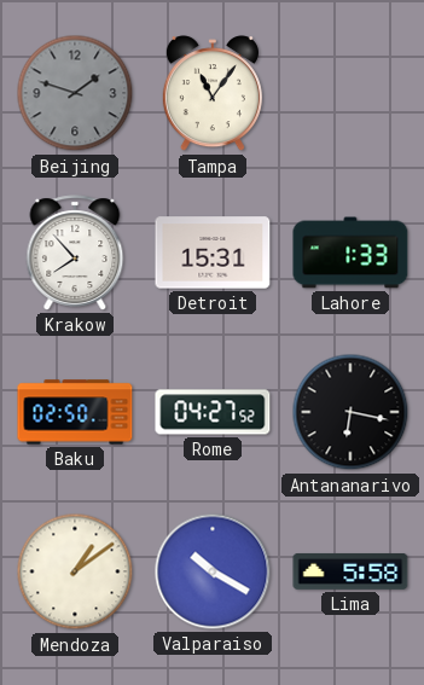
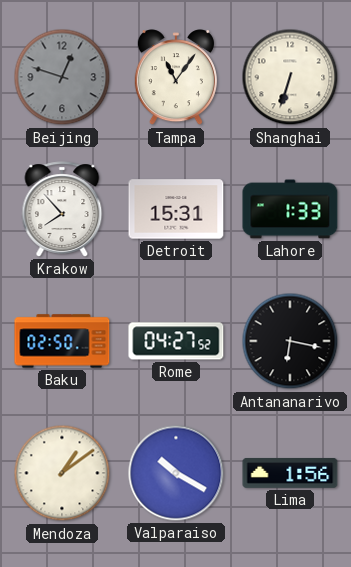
Beijing: 1:48 -> 12:48 (62, 77)
Shanghai: none -> 6:33 (290, 77)
Lima: 5:58 -> 1:56 (290, 473)
